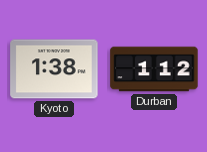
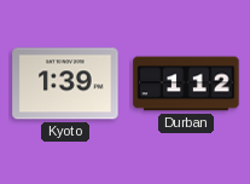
Kyoto: 1:38 -> 1:39 (65, 84)
